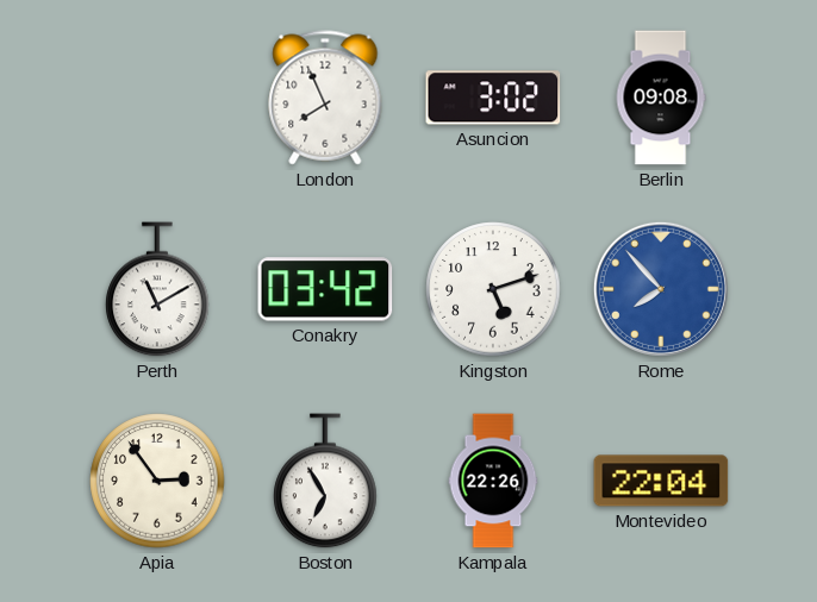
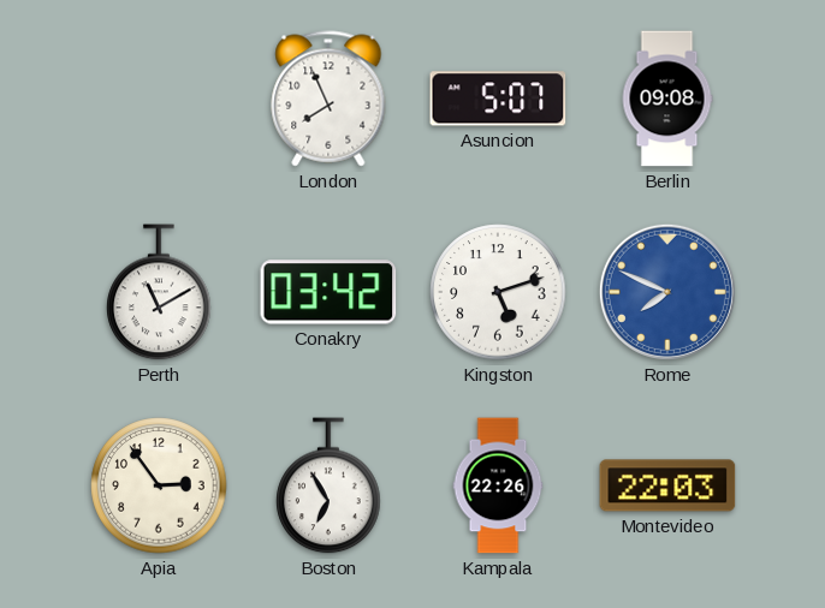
Asuncion: 3:02 -> 5:07 (498, 99)
Rome: 7:53 -> 7:49 (667, 292)
Montevideo: 22:04 -> 22:03 (667, 485)
